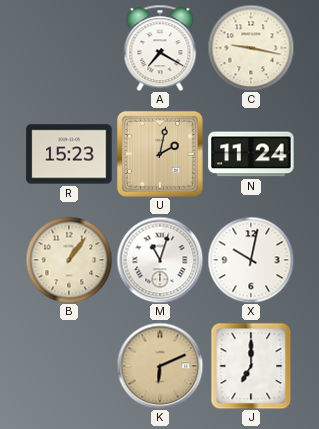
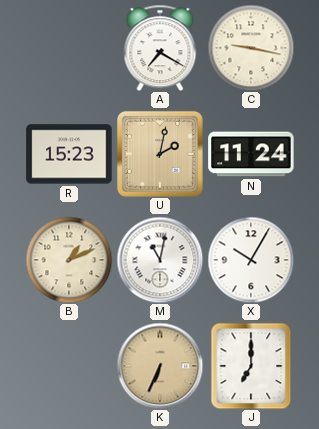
B: 1:06 -> 1:11 (69, 260)
M: 11:03 -> 11:02 (160, 260)
X: 10:02 -> 10:05 (251, 260)
K: 6:11 -> 6:34 (160, 366)
